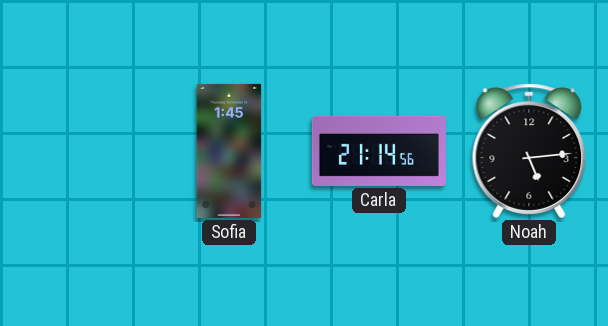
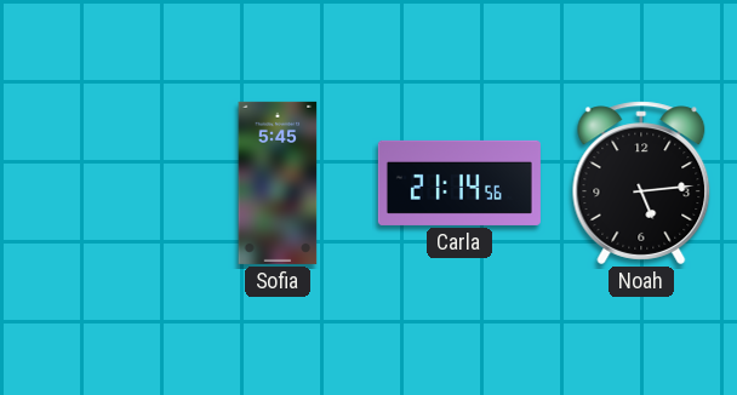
Sofia: 1:45 -> 5:45 (278, 183)
